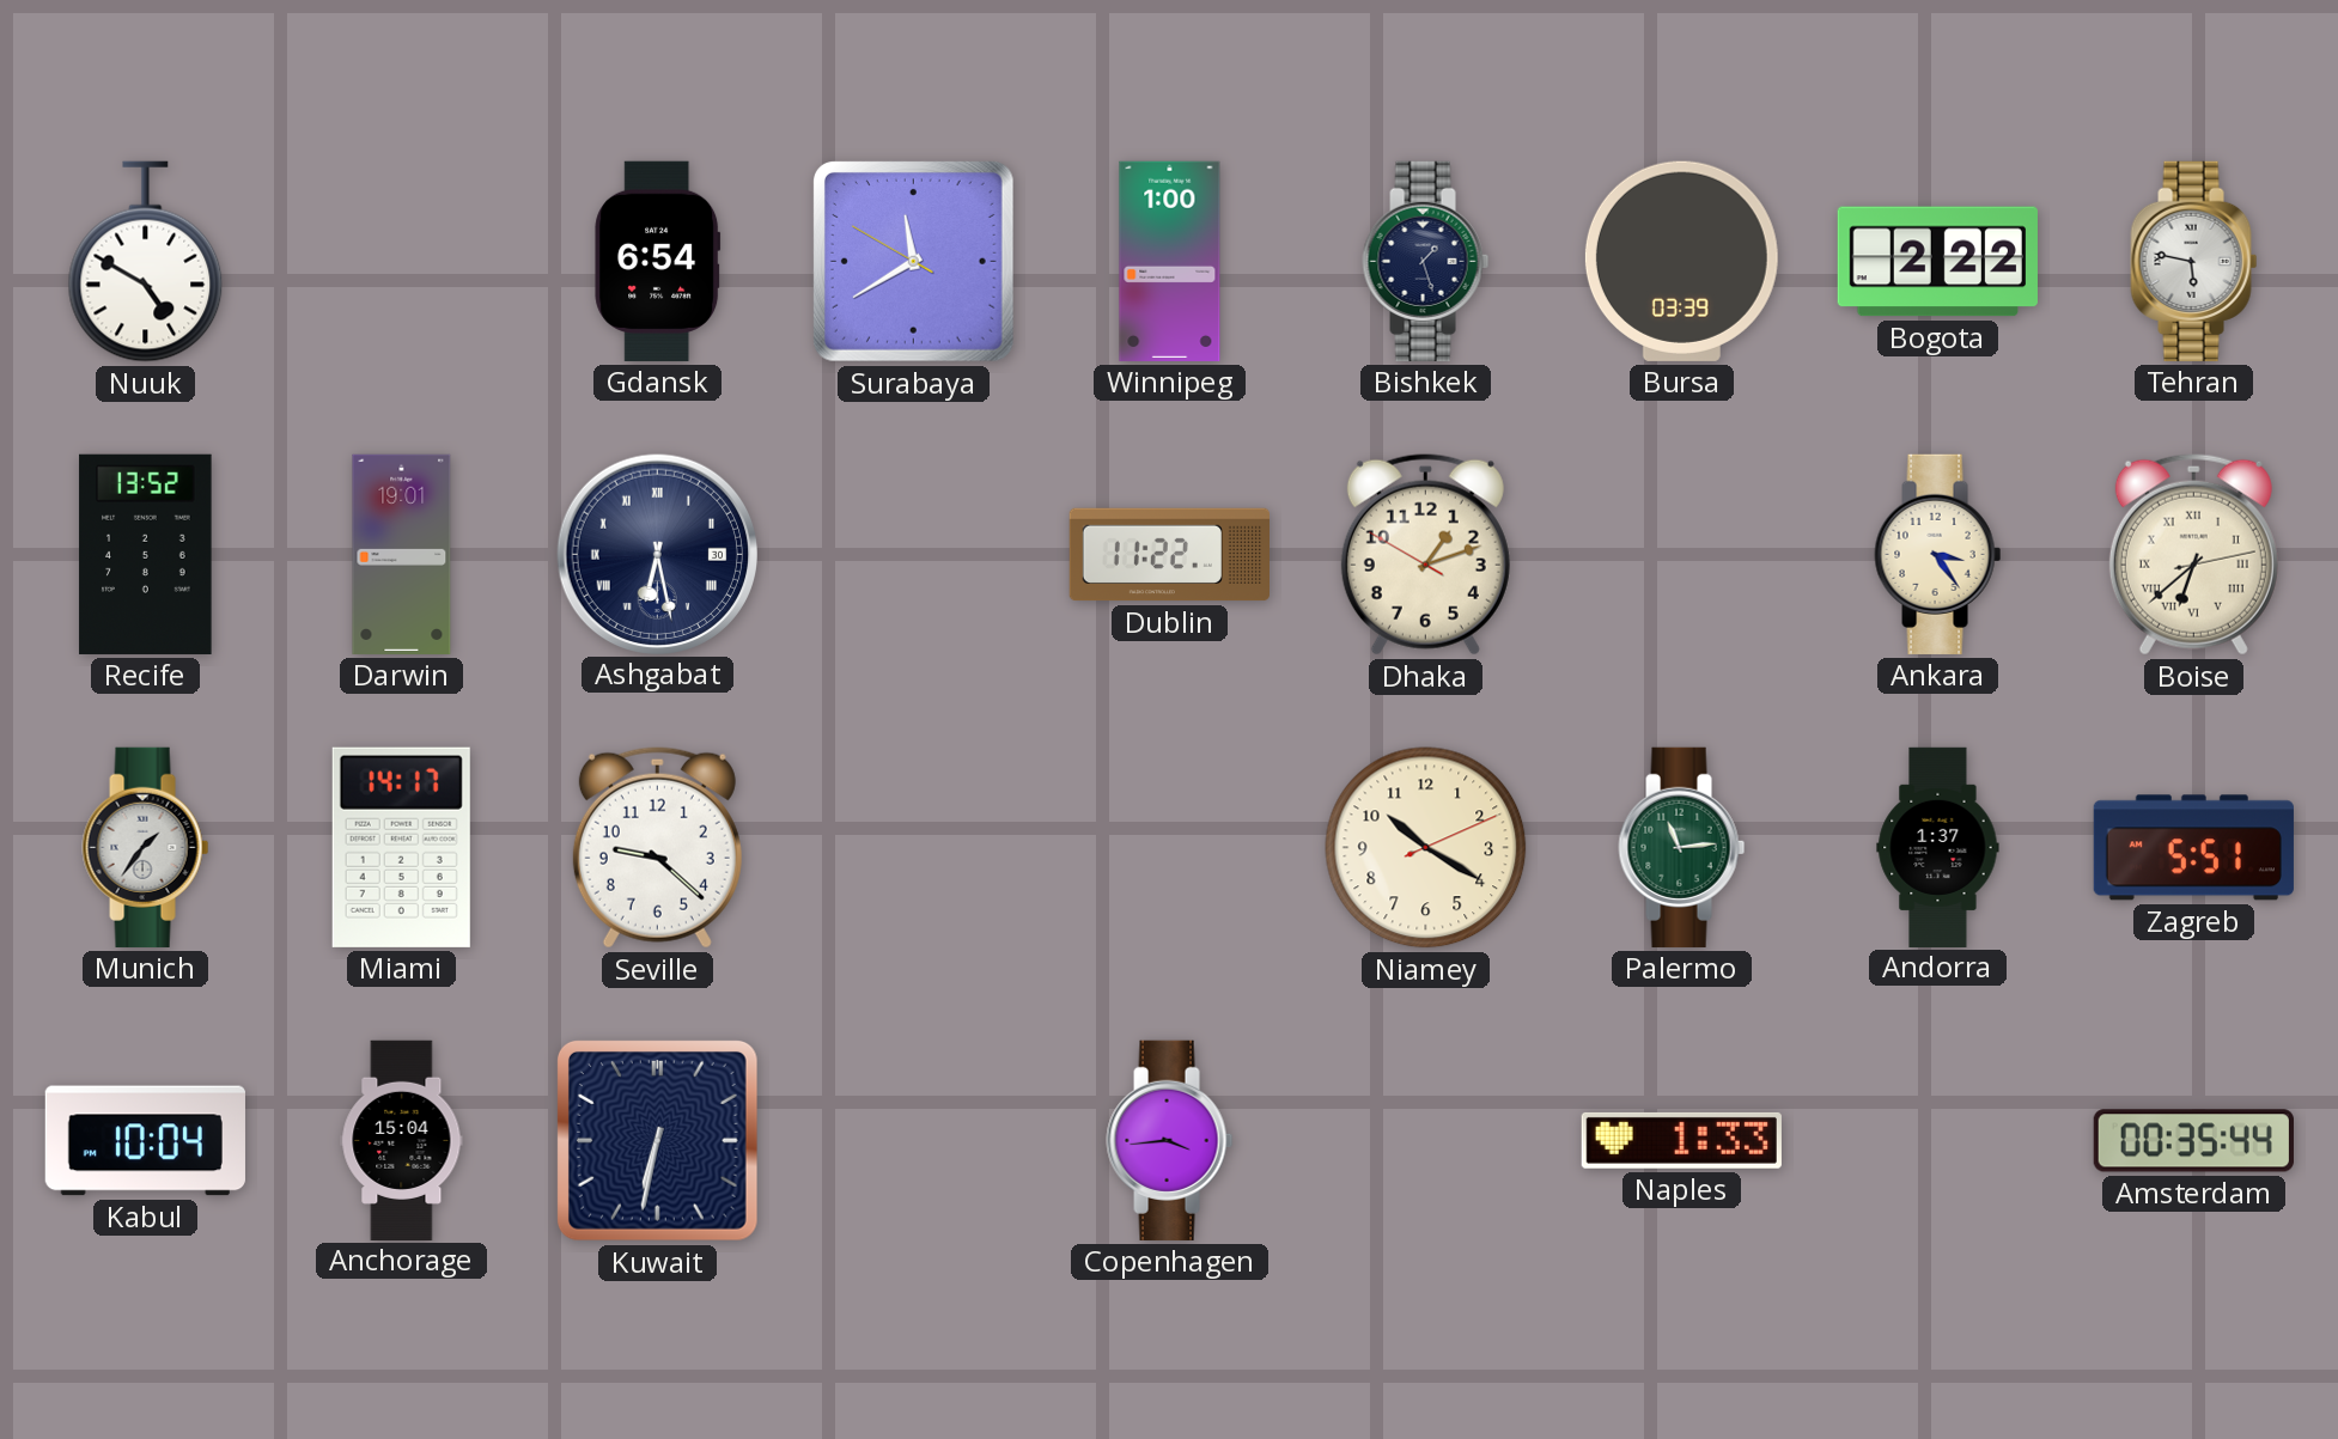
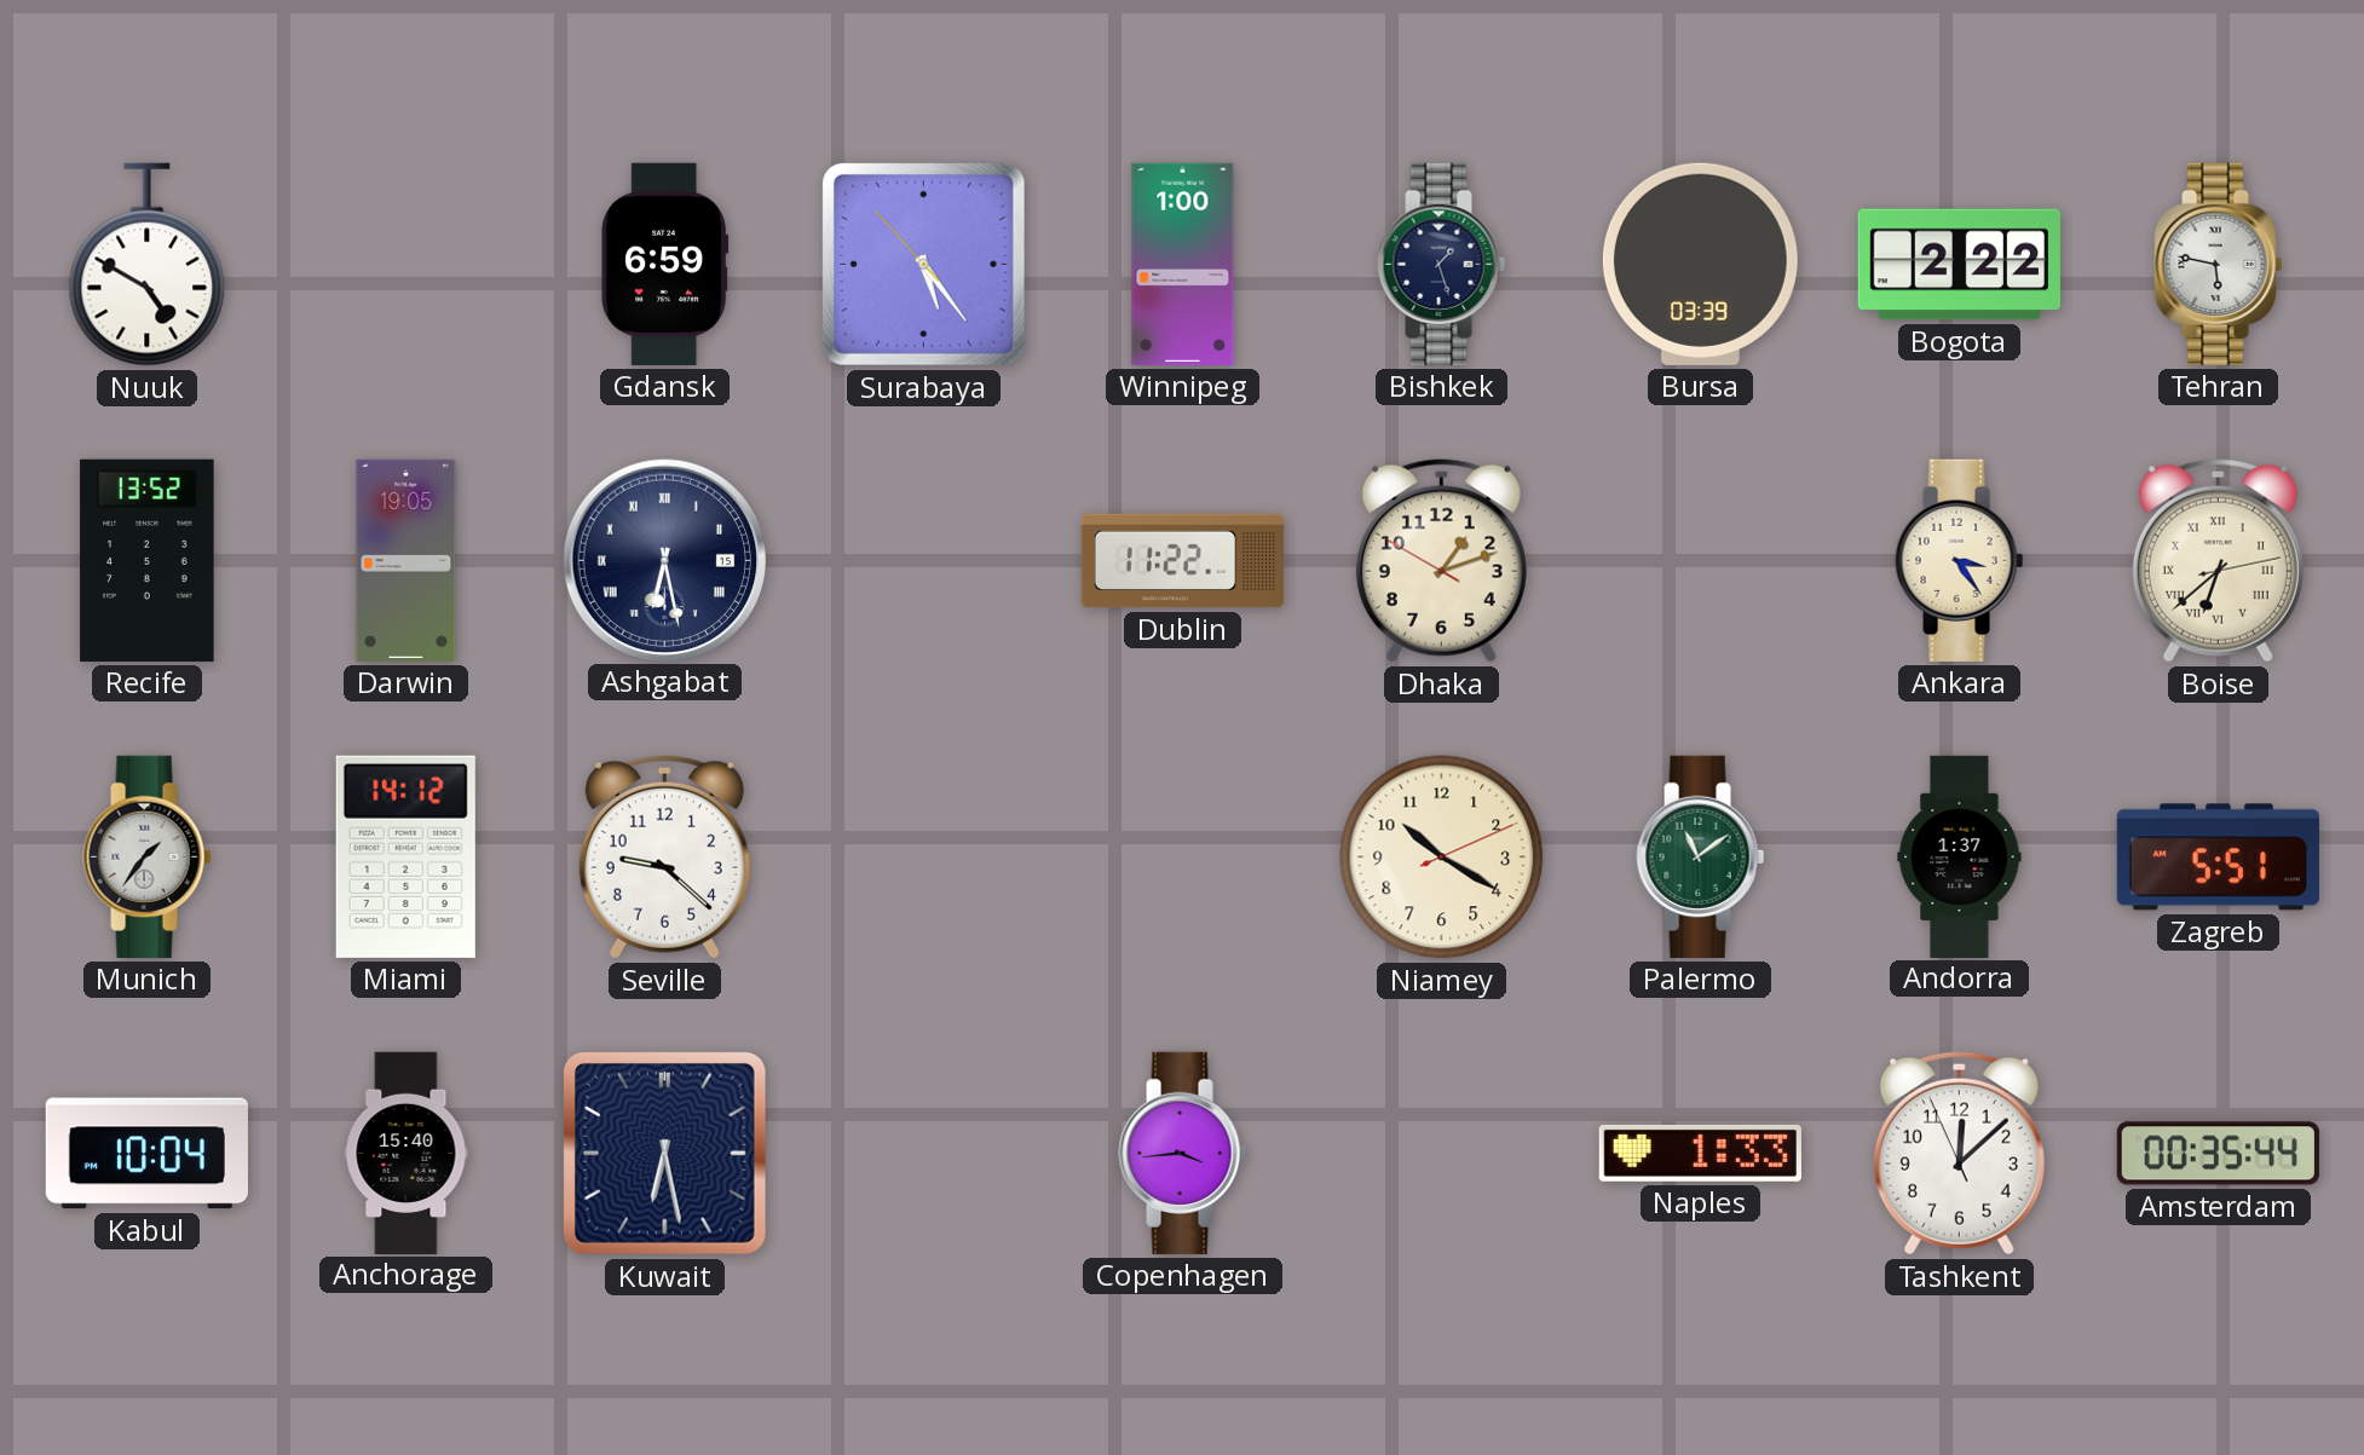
Gdansk: 6:54 -> 6:59 (665, 264)
Surabaya: 11:39 -> 5:23 (923, 264)
Darwin: 19:01 -> 19:05 (407, 560)
Ashgabat date: 30 -> 15 (664, 560)
Miami: 14:17 -> 14:12 (405, 856)
Palermo: 11:14 -> 11:09 (1701, 856)
Anchorage: 15:04 -> 15:40 (407, 1153)
Kuwait: 6:32 -> 6:28 (664, 1153)
Tashkent: none -> 12:07 (1959, 1154)
